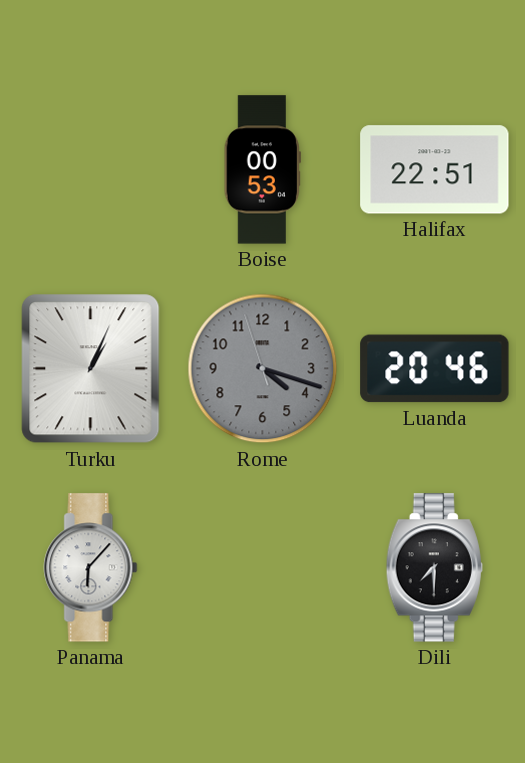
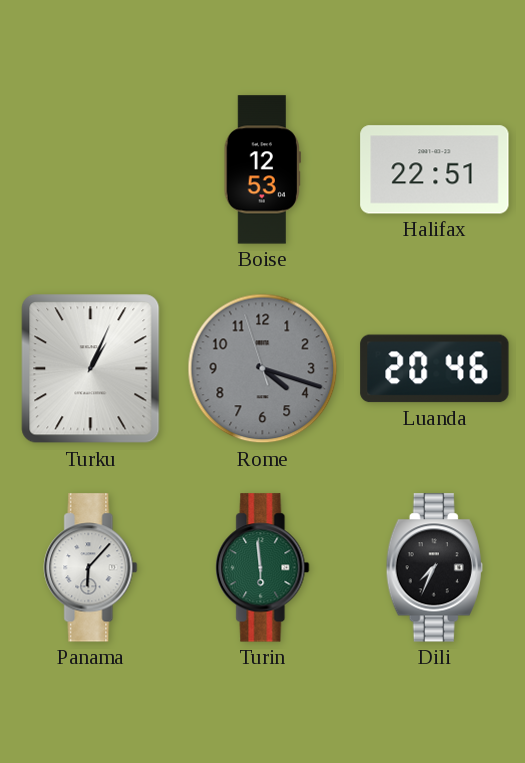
Boise: 00:53 -> 12:53 (262, 170)
Turin: none -> 5:59 (263, 568)
Dili: 7:30 -> 7:34 (434, 568)
